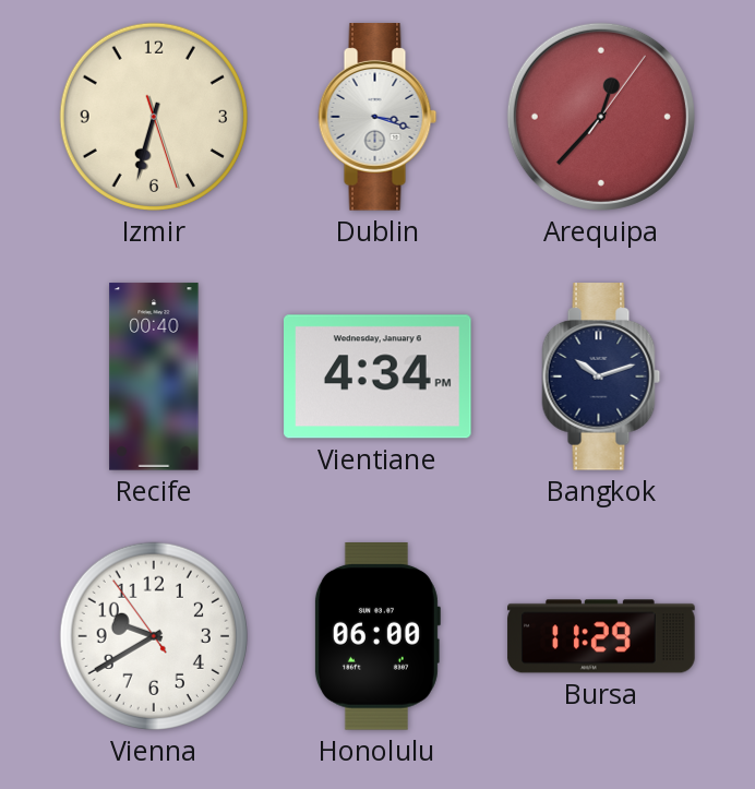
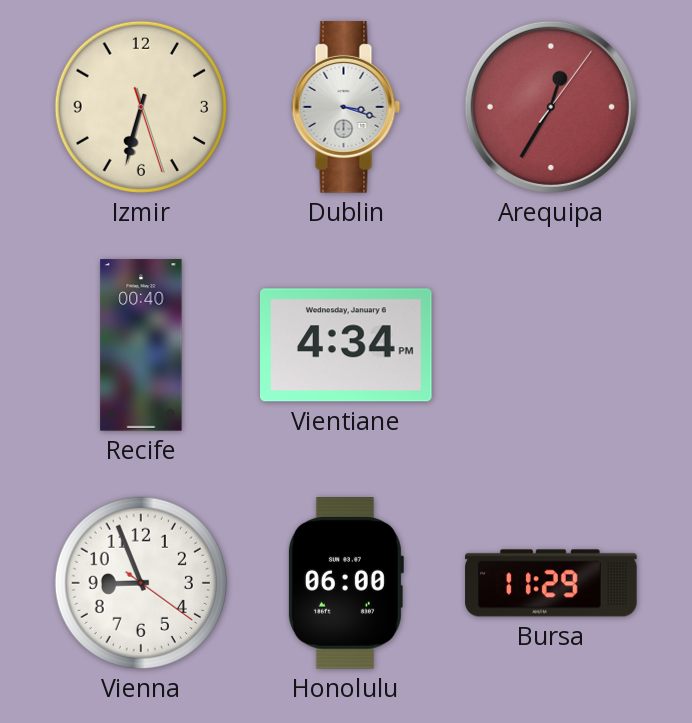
Arequipa: 12:37 -> 12:35 (551, 107)
Bangkok: 10:12 -> none (601, 376)
Vienna: 9:39 -> 8:56 (141, 583)
